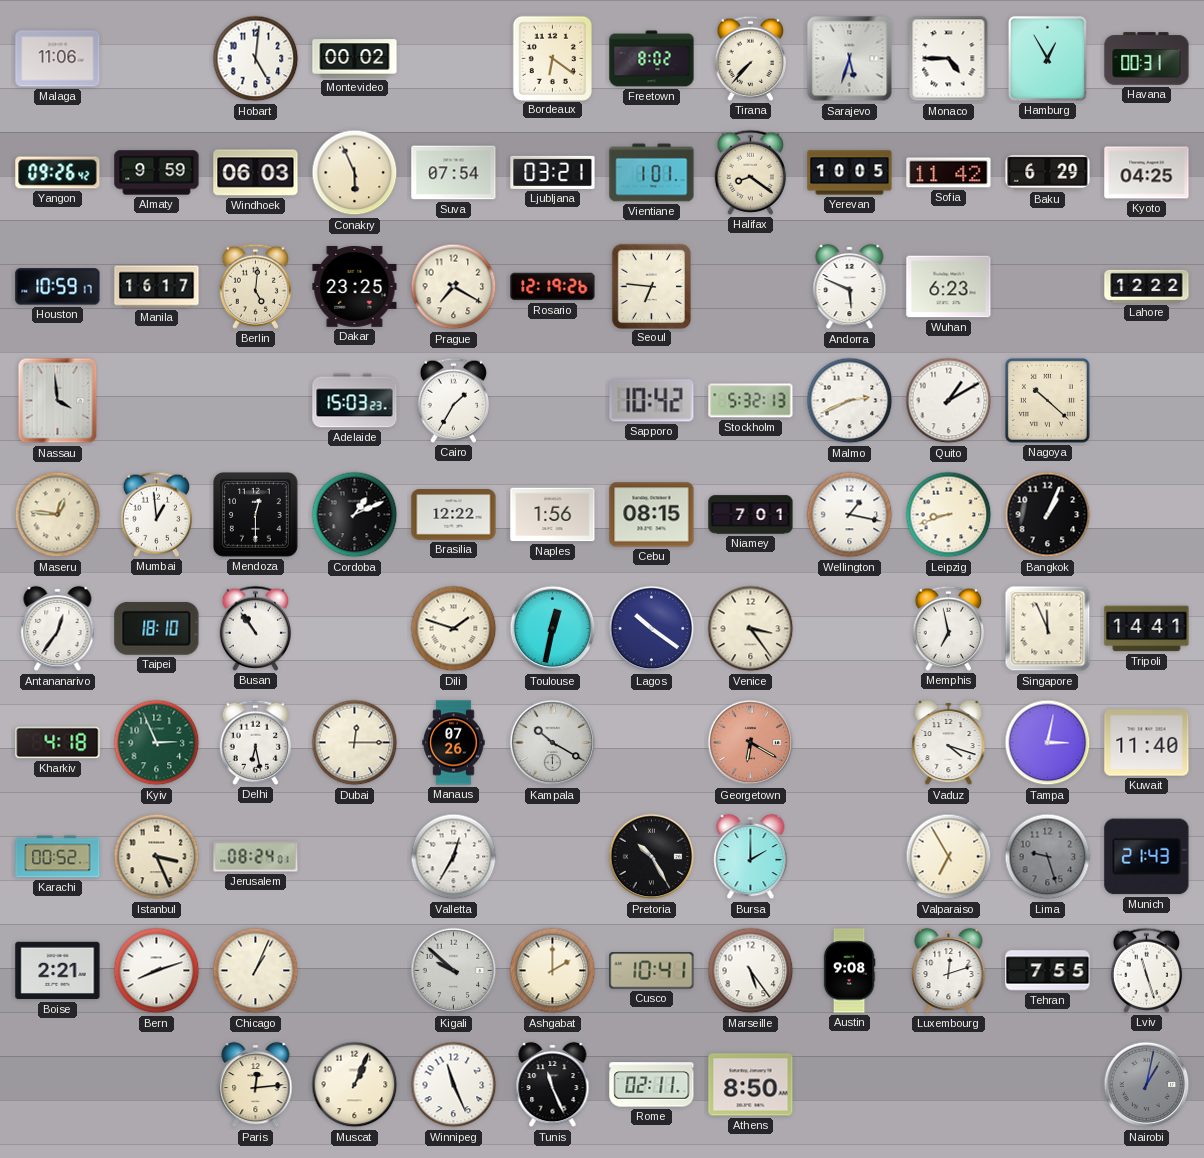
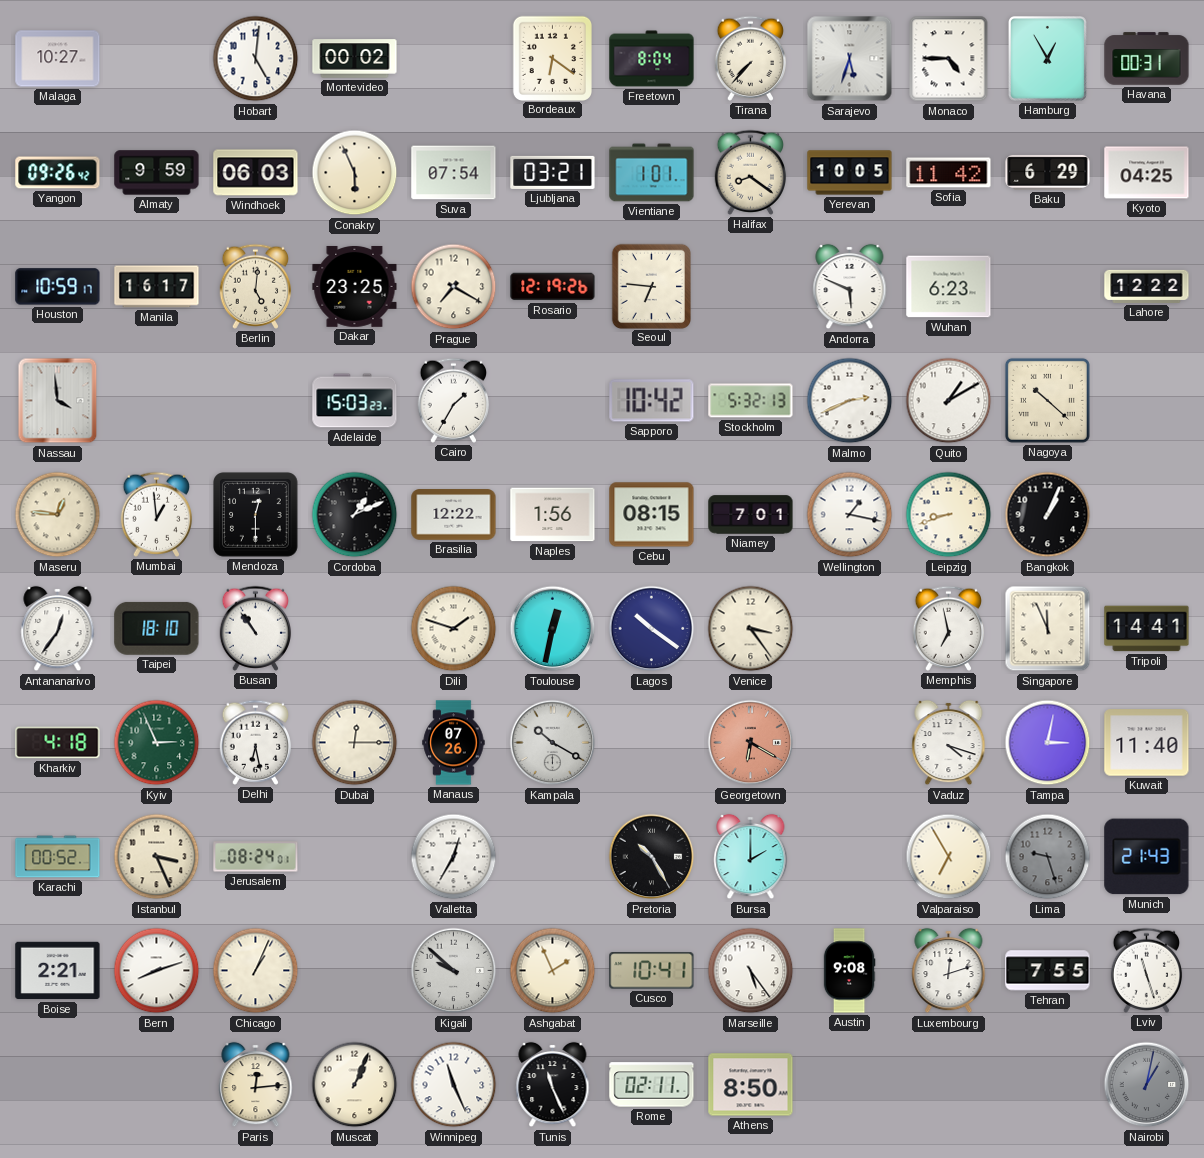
Malaga: 11:06 -> 10:27 (58, 59)
Freetown: 8:02 -> 8:04 (652, 59)
Ashgabat: 2:00 -> 1:56 (553, 971)
